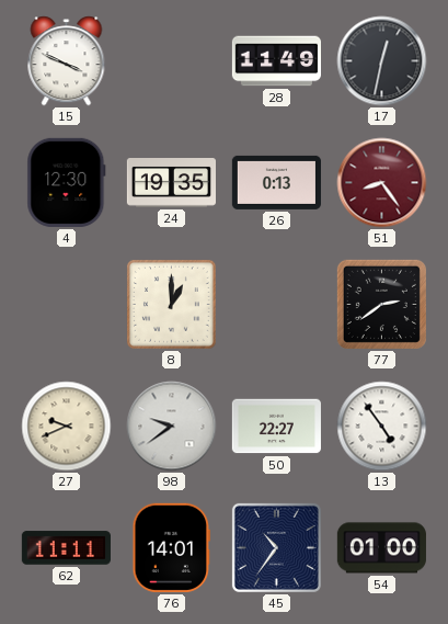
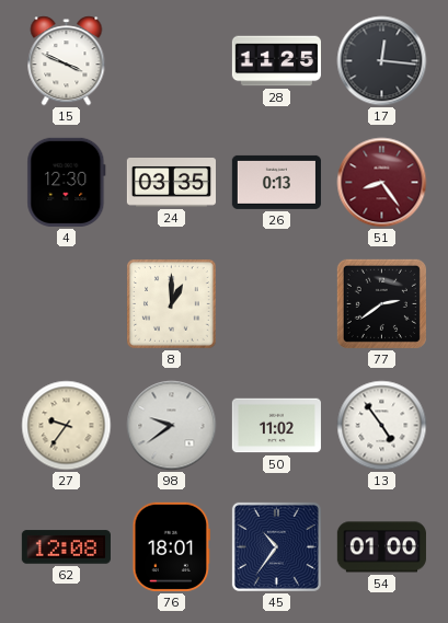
28: 11:49 -> 11:25 (276, 61)
17: 12:32 -> 12:16 (382, 61)
24: 19:35 -> 03:35 (171, 183)
27: 9:41 -> 9:36 (67, 426)
50: 22:27 -> 11:02 (276, 426)
62: 11:11 -> 12:08 (66, 547)
76: 14:01 -> 18:01 (171, 546)
